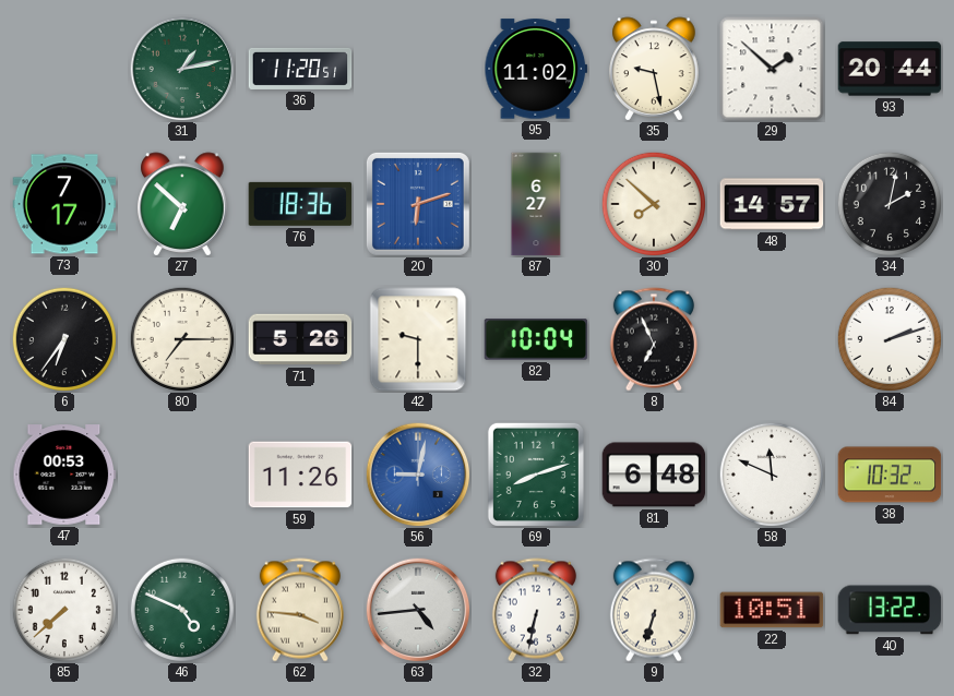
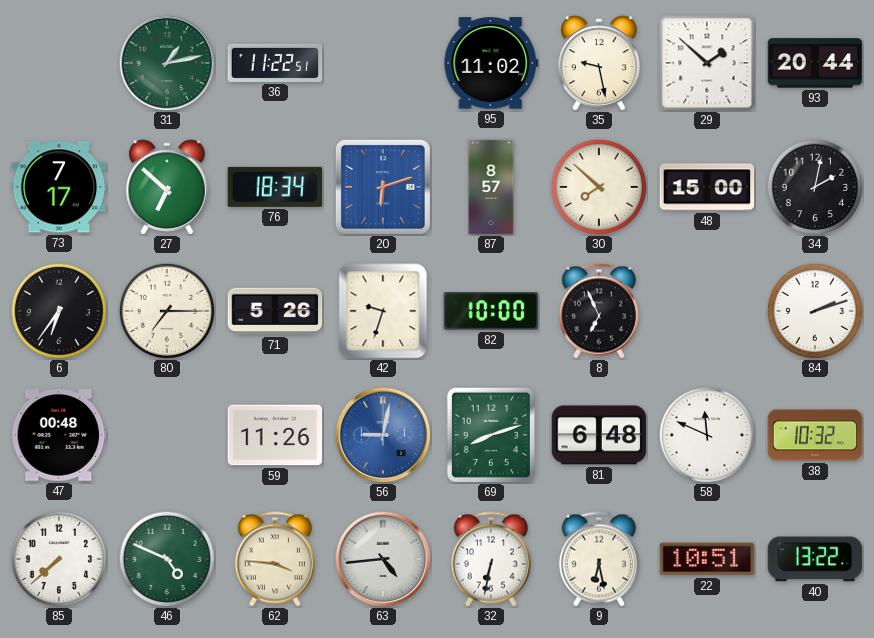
36: 11:20 -> 11:22 (275, 63)
76: 18:36 -> 18:34 (275, 187)
87: 6:27 -> 8:57 (491, 187)
48: 14:57 -> 15:00 (707, 187)
42: 9:30 -> 9:33 (383, 311)
82: 10:04 -> 10:00 (491, 311)
47: 00:53 -> 00:48 (59, 435)
9: 6:33 -> 6:28 (599, 559)
